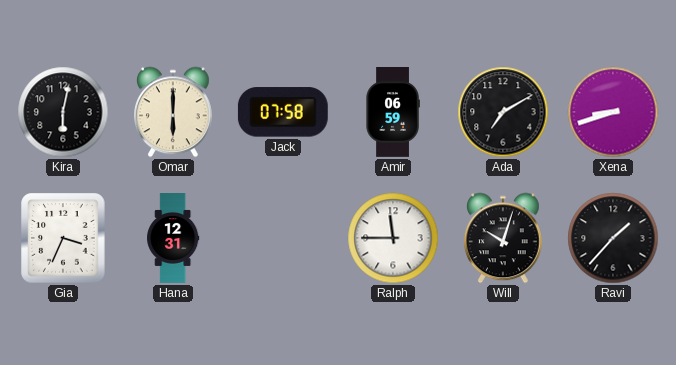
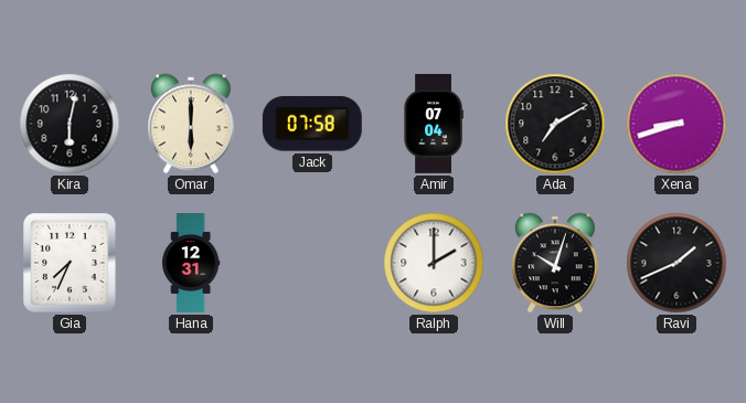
Amir: 06:59 -> 07:04 (434, 125)
Gia: 3:34 -> 7:34 (70, 263)
Ralph: 11:45 -> 2:00 (434, 263)
Ravi: 1:37 -> 1:41 (676, 263)
